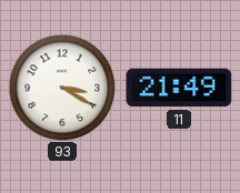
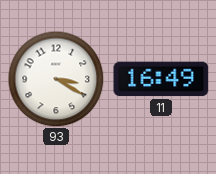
11: 21:49 -> 16:49 (161, 79)
